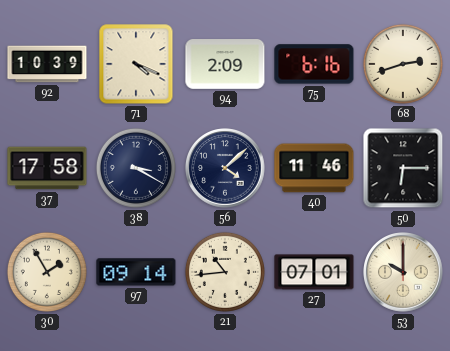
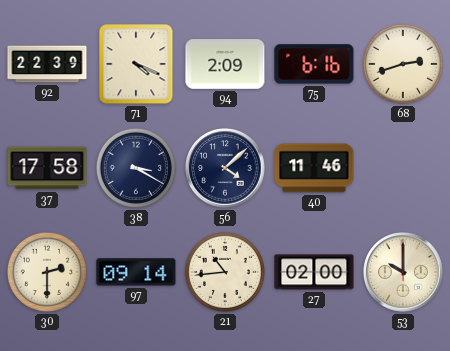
92: 10:39 -> 22:39 (47, 64)
50: 6:15 -> none (403, 168)
30: 1:55 -> 2:30 (47, 272)
27: 07:01 -> 02:00 (314, 272)
